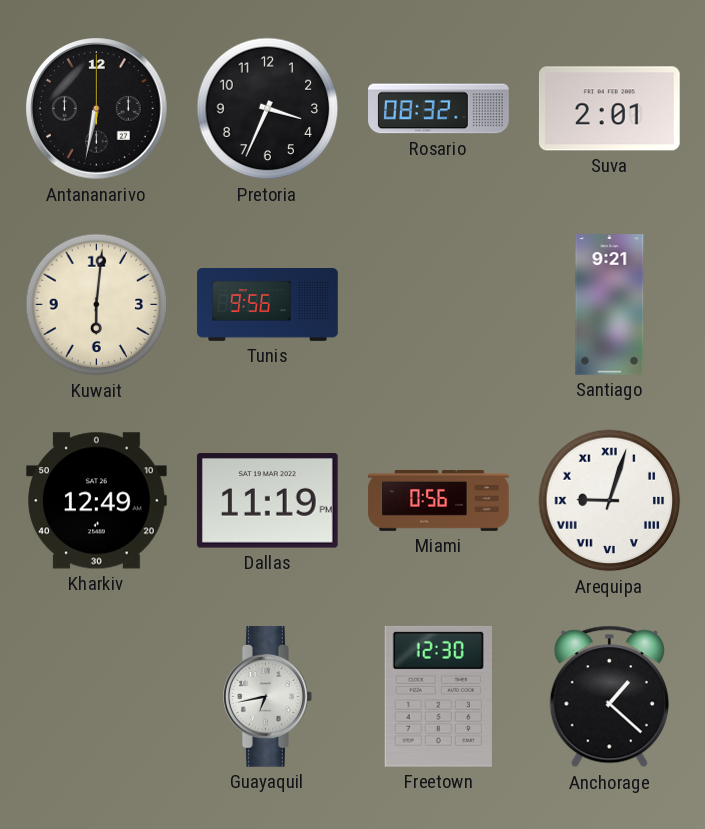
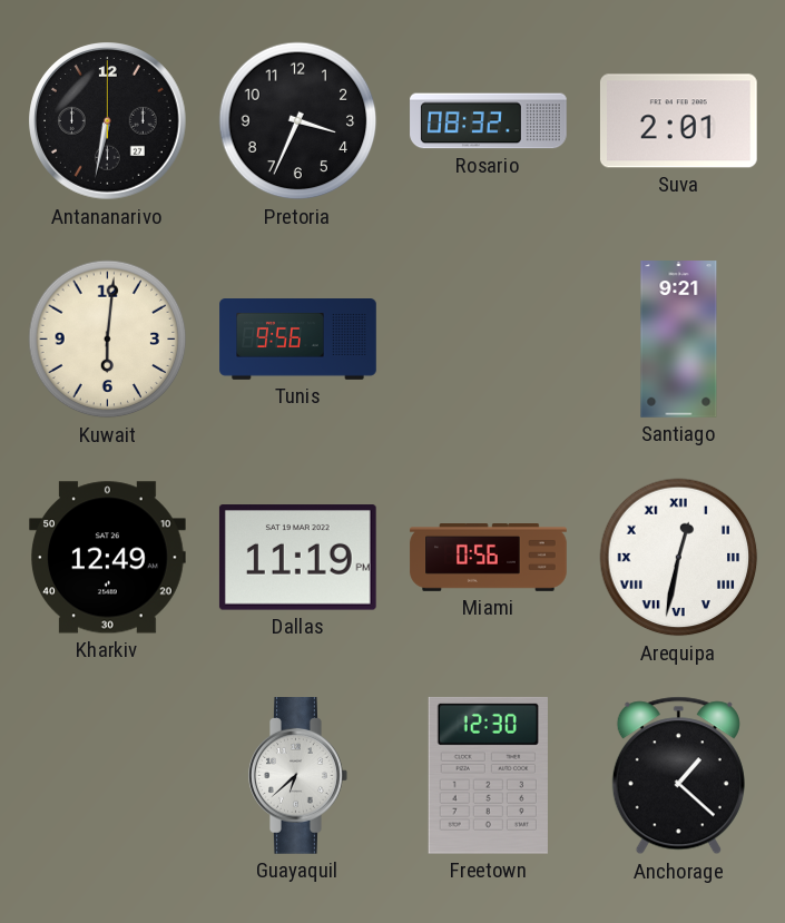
Arequipa: 9:03 -> 12:32 (679, 558)
Guayaquil: 6:43 -> 6:38 (298, 776)
